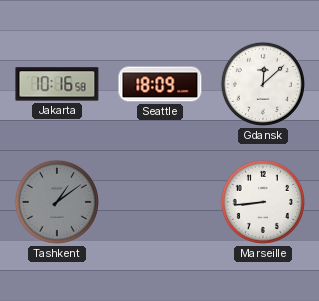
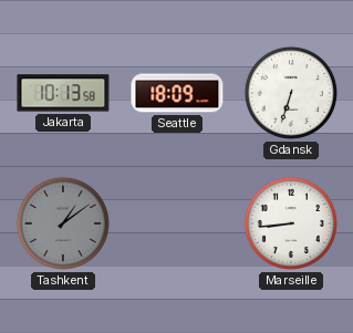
Jakarta: 10:16 -> 10:13 (63, 93)
Gdansk: 12:08 -> 6:33 (291, 93)
